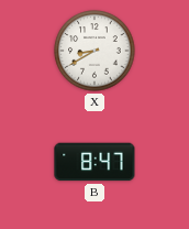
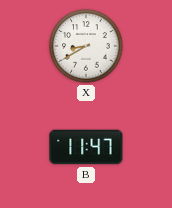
B: 8:47 -> 11:47 (86, 147)
